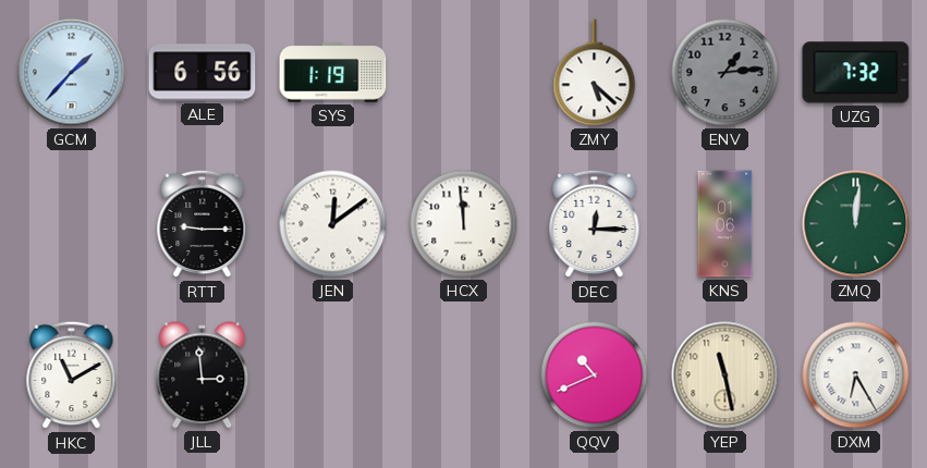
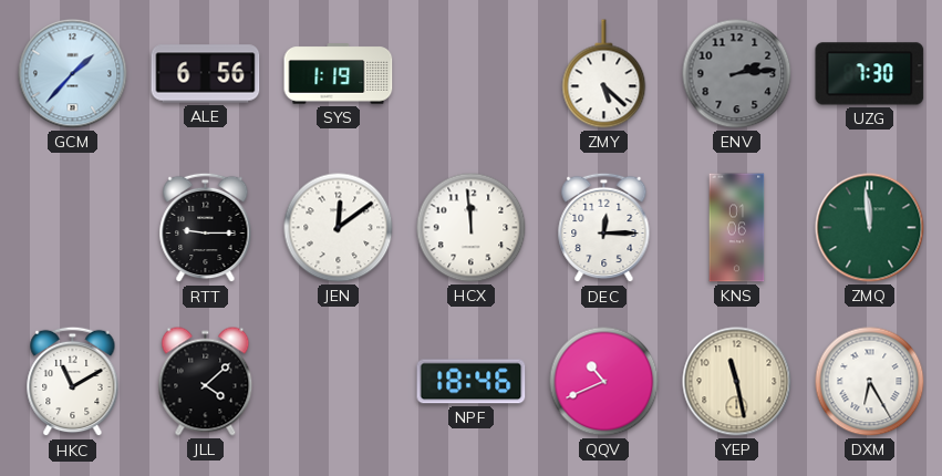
ENV: 1:14 -> 2:14 (737, 74)
UZG: 7:32 -> 7:30 (870, 74)
ZMQ: 12:01 -> 11:59 (870, 228)
JLL: 2:59 -> 4:08 (206, 382)
NPF: none -> 18:46 (472, 382)
